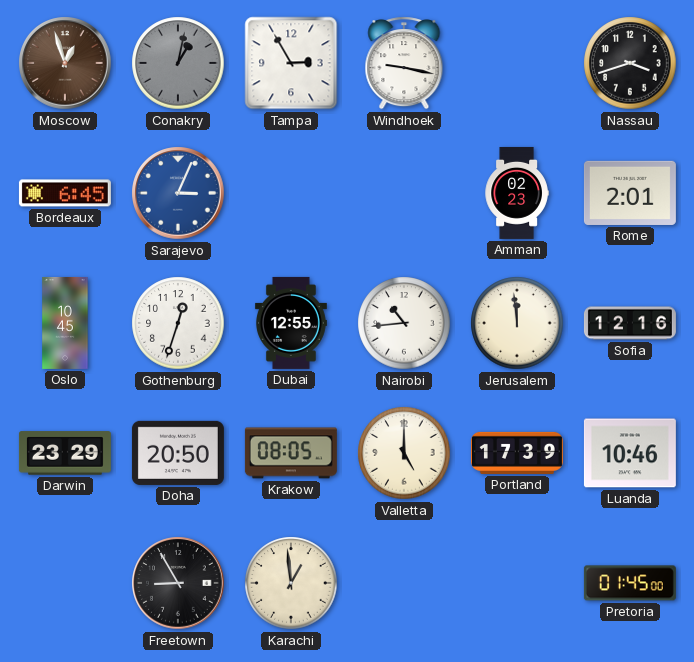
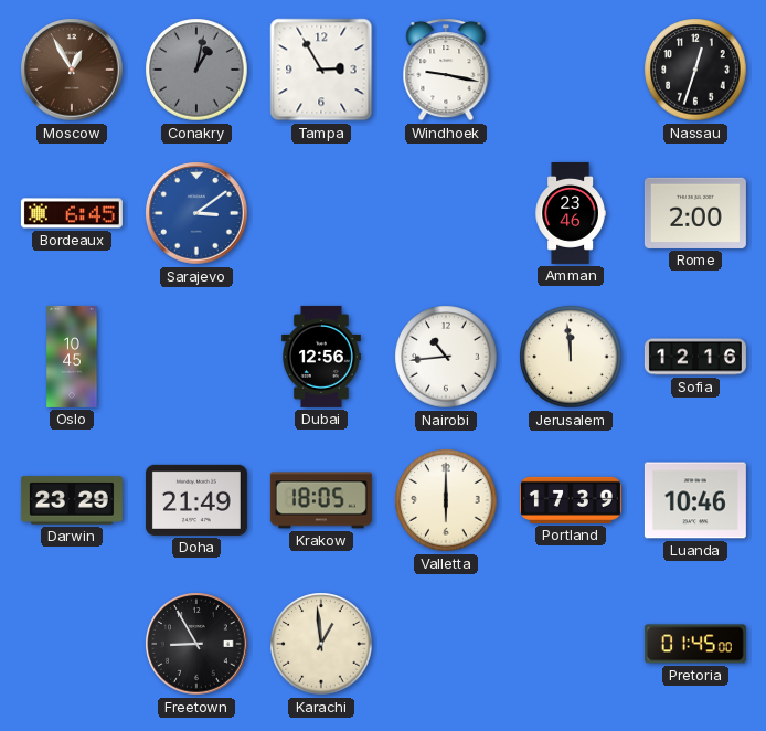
Moscow: 12:57 -> 12:55 (72, 70)
Nassau: 3:42 -> 12:33 (695, 70)
Sarajevo: 3:04 -> 3:09 (196, 213)
Amman: 02:23 -> 23:46 (571, 213)
Rome: 2:01 -> 2:00 (695, 213)
Gothenburg: 12:33 -> none (178, 323)
Dubai: 12:55 -> 12:56 (321, 357)
Doha: 20:50 -> 21:49 (196, 500)
Krakow: 08:05 -> 18:05 (321, 500)
Valletta: 5:00 -> 6:00 (446, 500)
